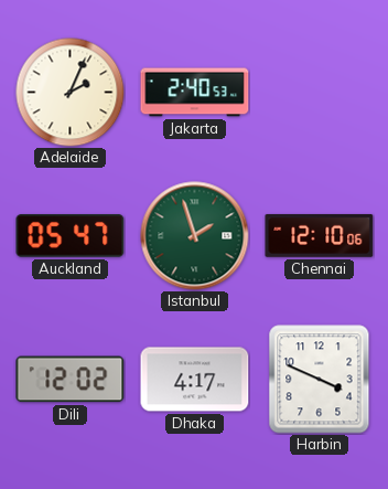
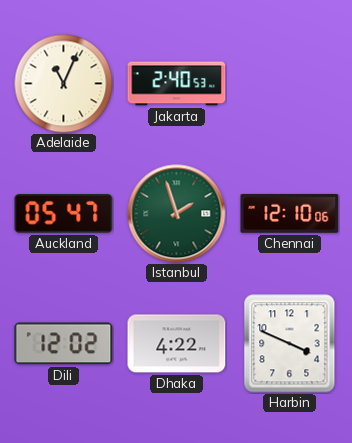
Adelaide: 2:04 -> 11:04 (64, 84)
Dhaka: 4:17 -> 4:22 (177, 344)
